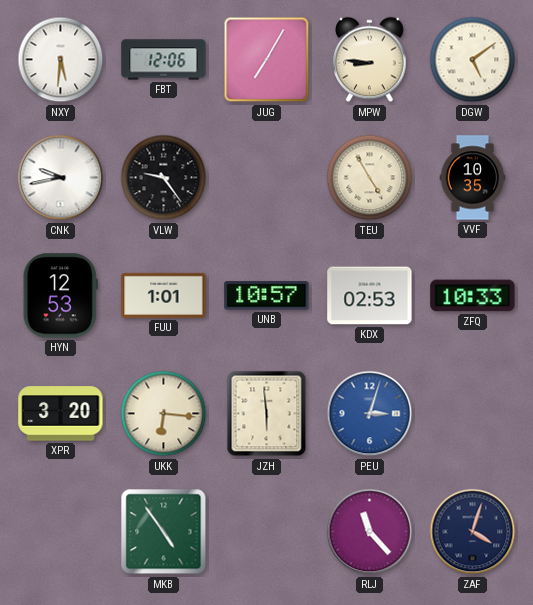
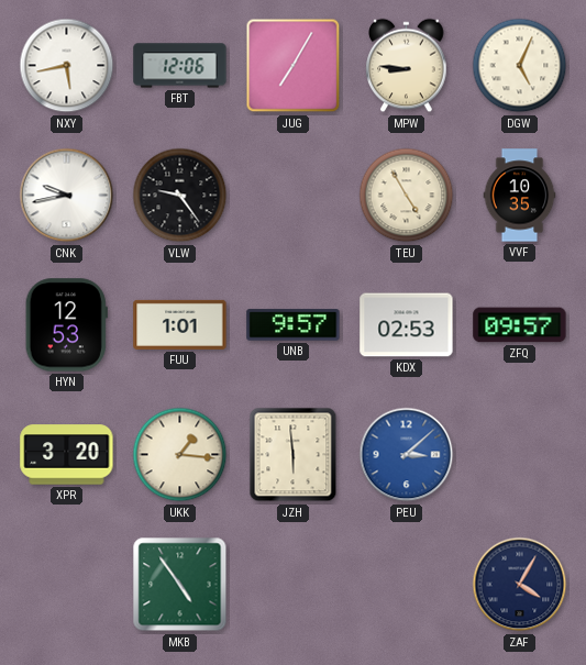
NXY: 5:31 -> 5:43 (67, 66)
DGW: 5:09 -> 5:04 (520, 66)
UNB: 10:57 -> 9:57 (294, 325)
ZFQ: 10:33 -> 09:57 (520, 325)
UKK: 6:16 -> 1:16 (180, 455)
PEU: 3:03 -> 3:08 (407, 455)
RLJ: 11:23 -> none (370, 532)
ZAF: 4:03 -> 4:05 (520, 585)
